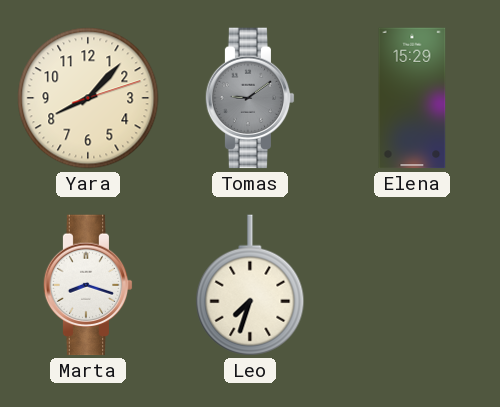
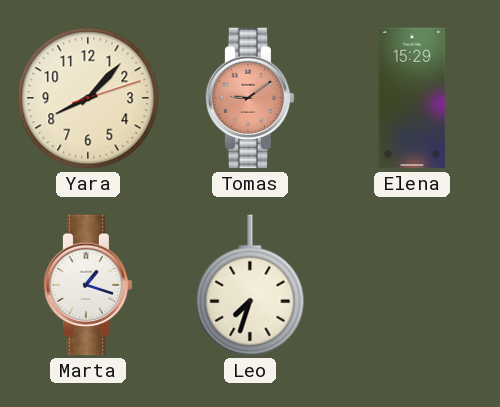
Tomas dial: grey -> salmon (250, 98)
Marta: 8:18 -> 1:18 (88, 285)
